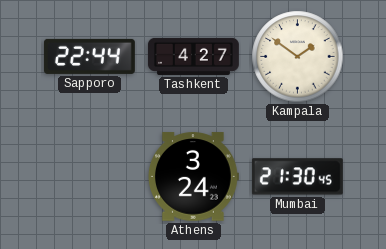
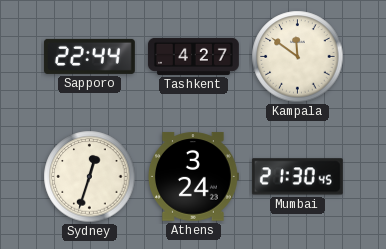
Kampala: 1:51 -> 11:51 (298, 57)
Sydney: none -> 12:33 (90, 177)
